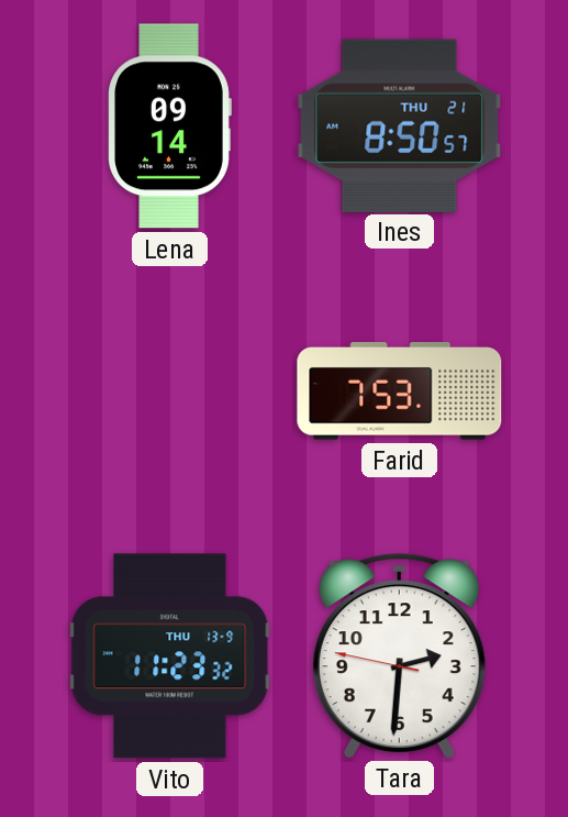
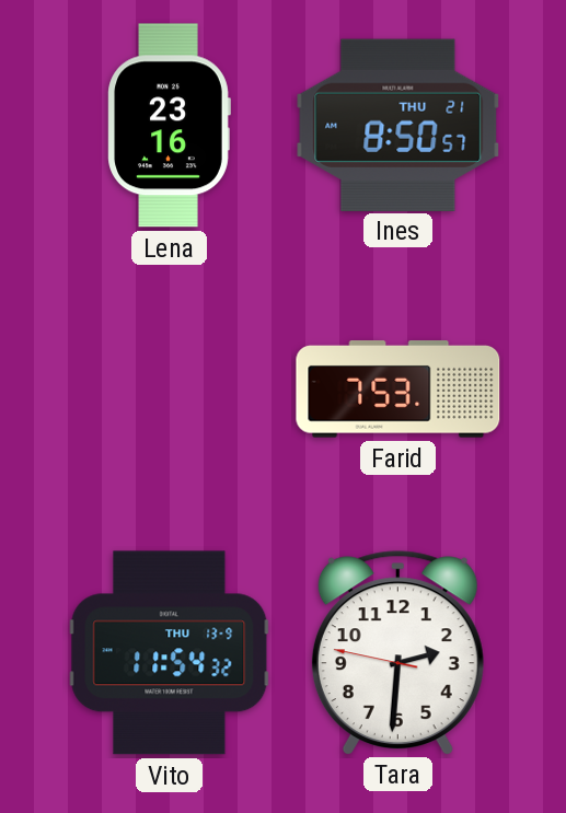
Lena: 09:14 -> 23:16 (169, 126)
Vito: 11:23 -> 11:54 (170, 653)
